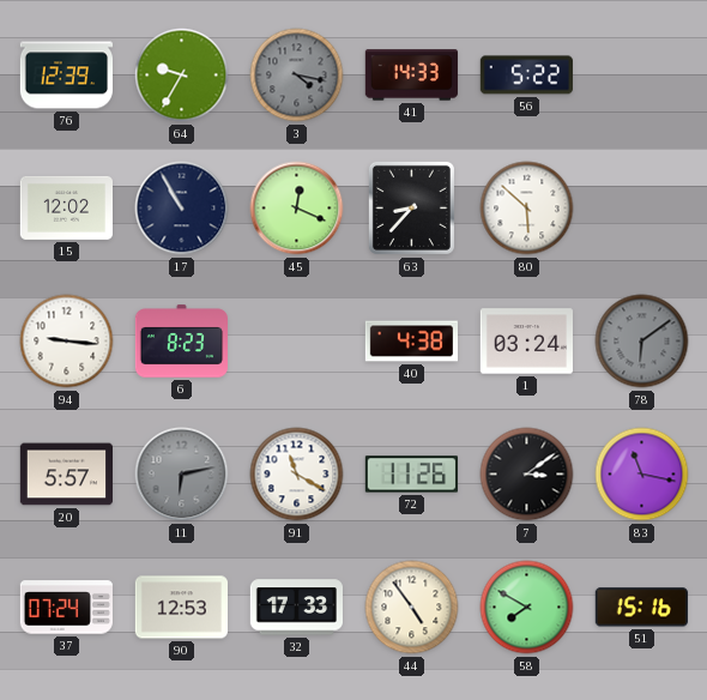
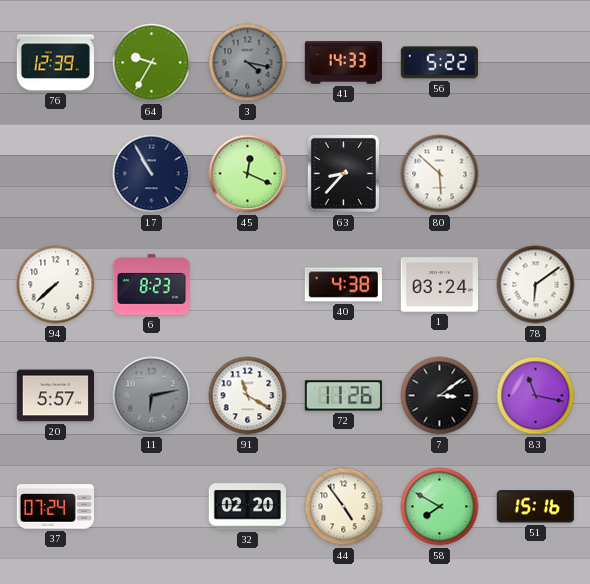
15: 12:02 -> none (66, 207)
94: 9:16 -> 7:38 (56, 285)
78 dial: grey -> white (536, 285)
90: 12:53 -> none (181, 608)
32: 17:33 -> 02:20 (247, 507)
